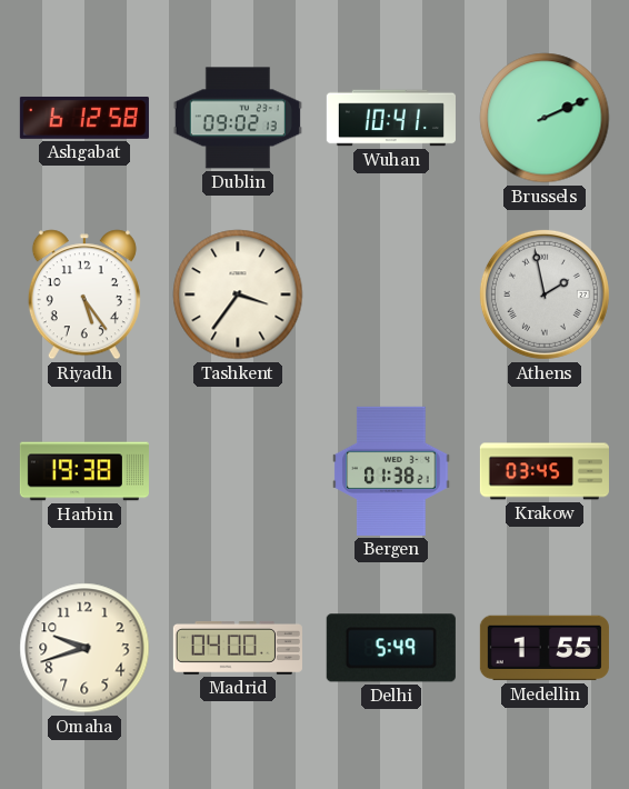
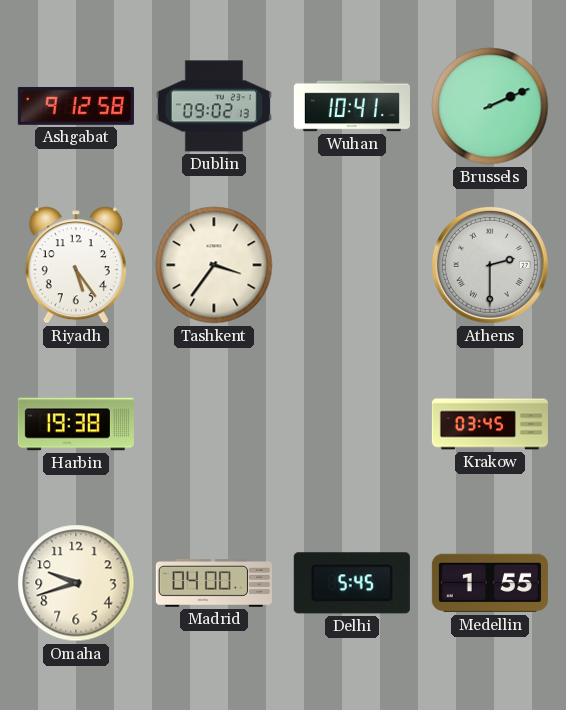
Ashgabat: 6:12 -> 9:12 (76, 106)
Athens: 1:58 -> 2:30 (490, 265)
Bergen: 01:38 -> none (391, 471)
Delhi: 5:49 -> 5:45 (352, 583)
